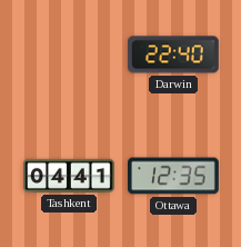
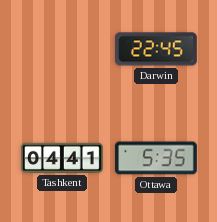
Darwin: 22:40 -> 22:45 (156, 49)
Ottawa: 12:35 -> 5:35 (157, 158)
